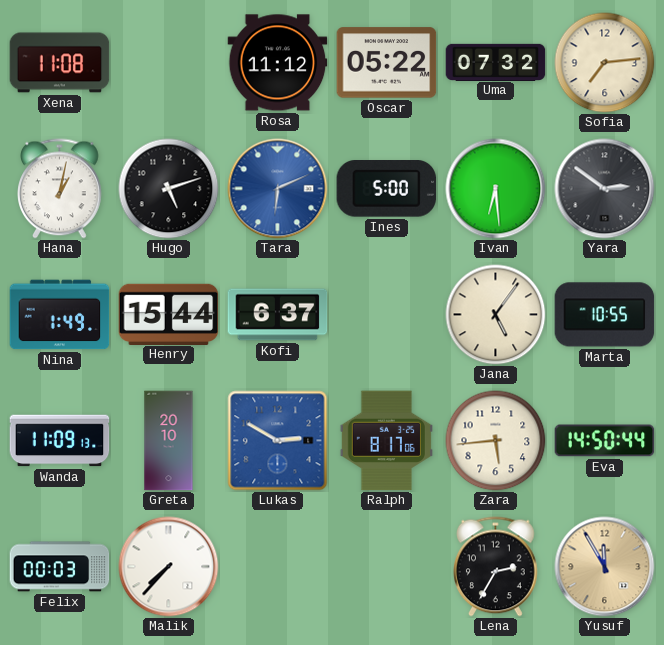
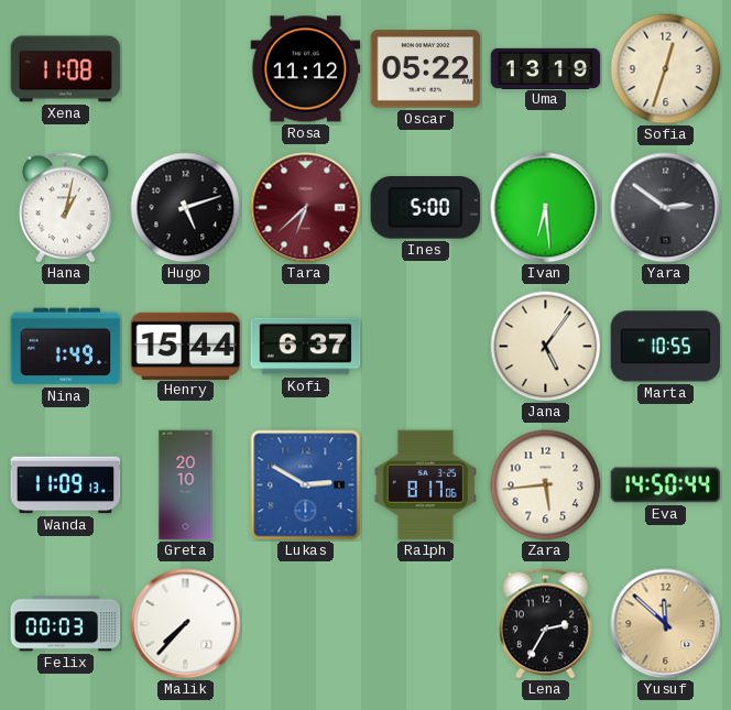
Uma: 07:32 -> 13:19 (546, 68)
Sofia: 7:14 -> 12:33 (666, 69)
Tara: 6:11 -> 6:38 (306, 208)
Tara dial: blue -> burgundy (306, 208)
Yusuf: 11:55 -> 11:52 (666, 624)
